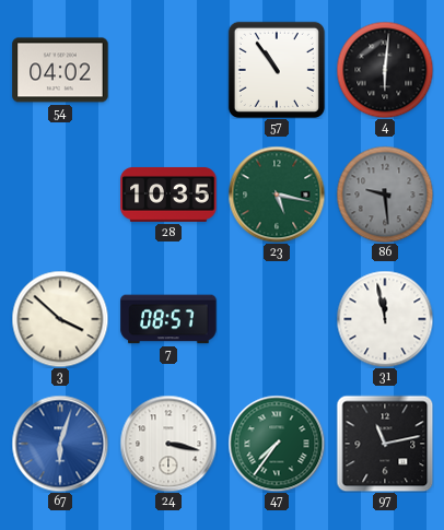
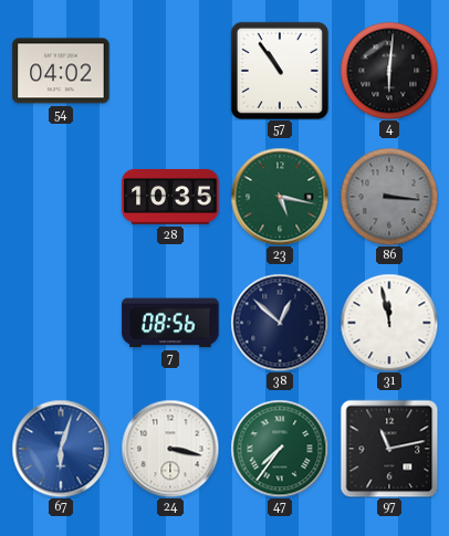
86: 9:29 -> 3:16 (389, 197)
3: 3:52 -> none (60, 319)
7: 08:57 -> 08:56 (170, 323)
38: none -> 12:52 (280, 323)
